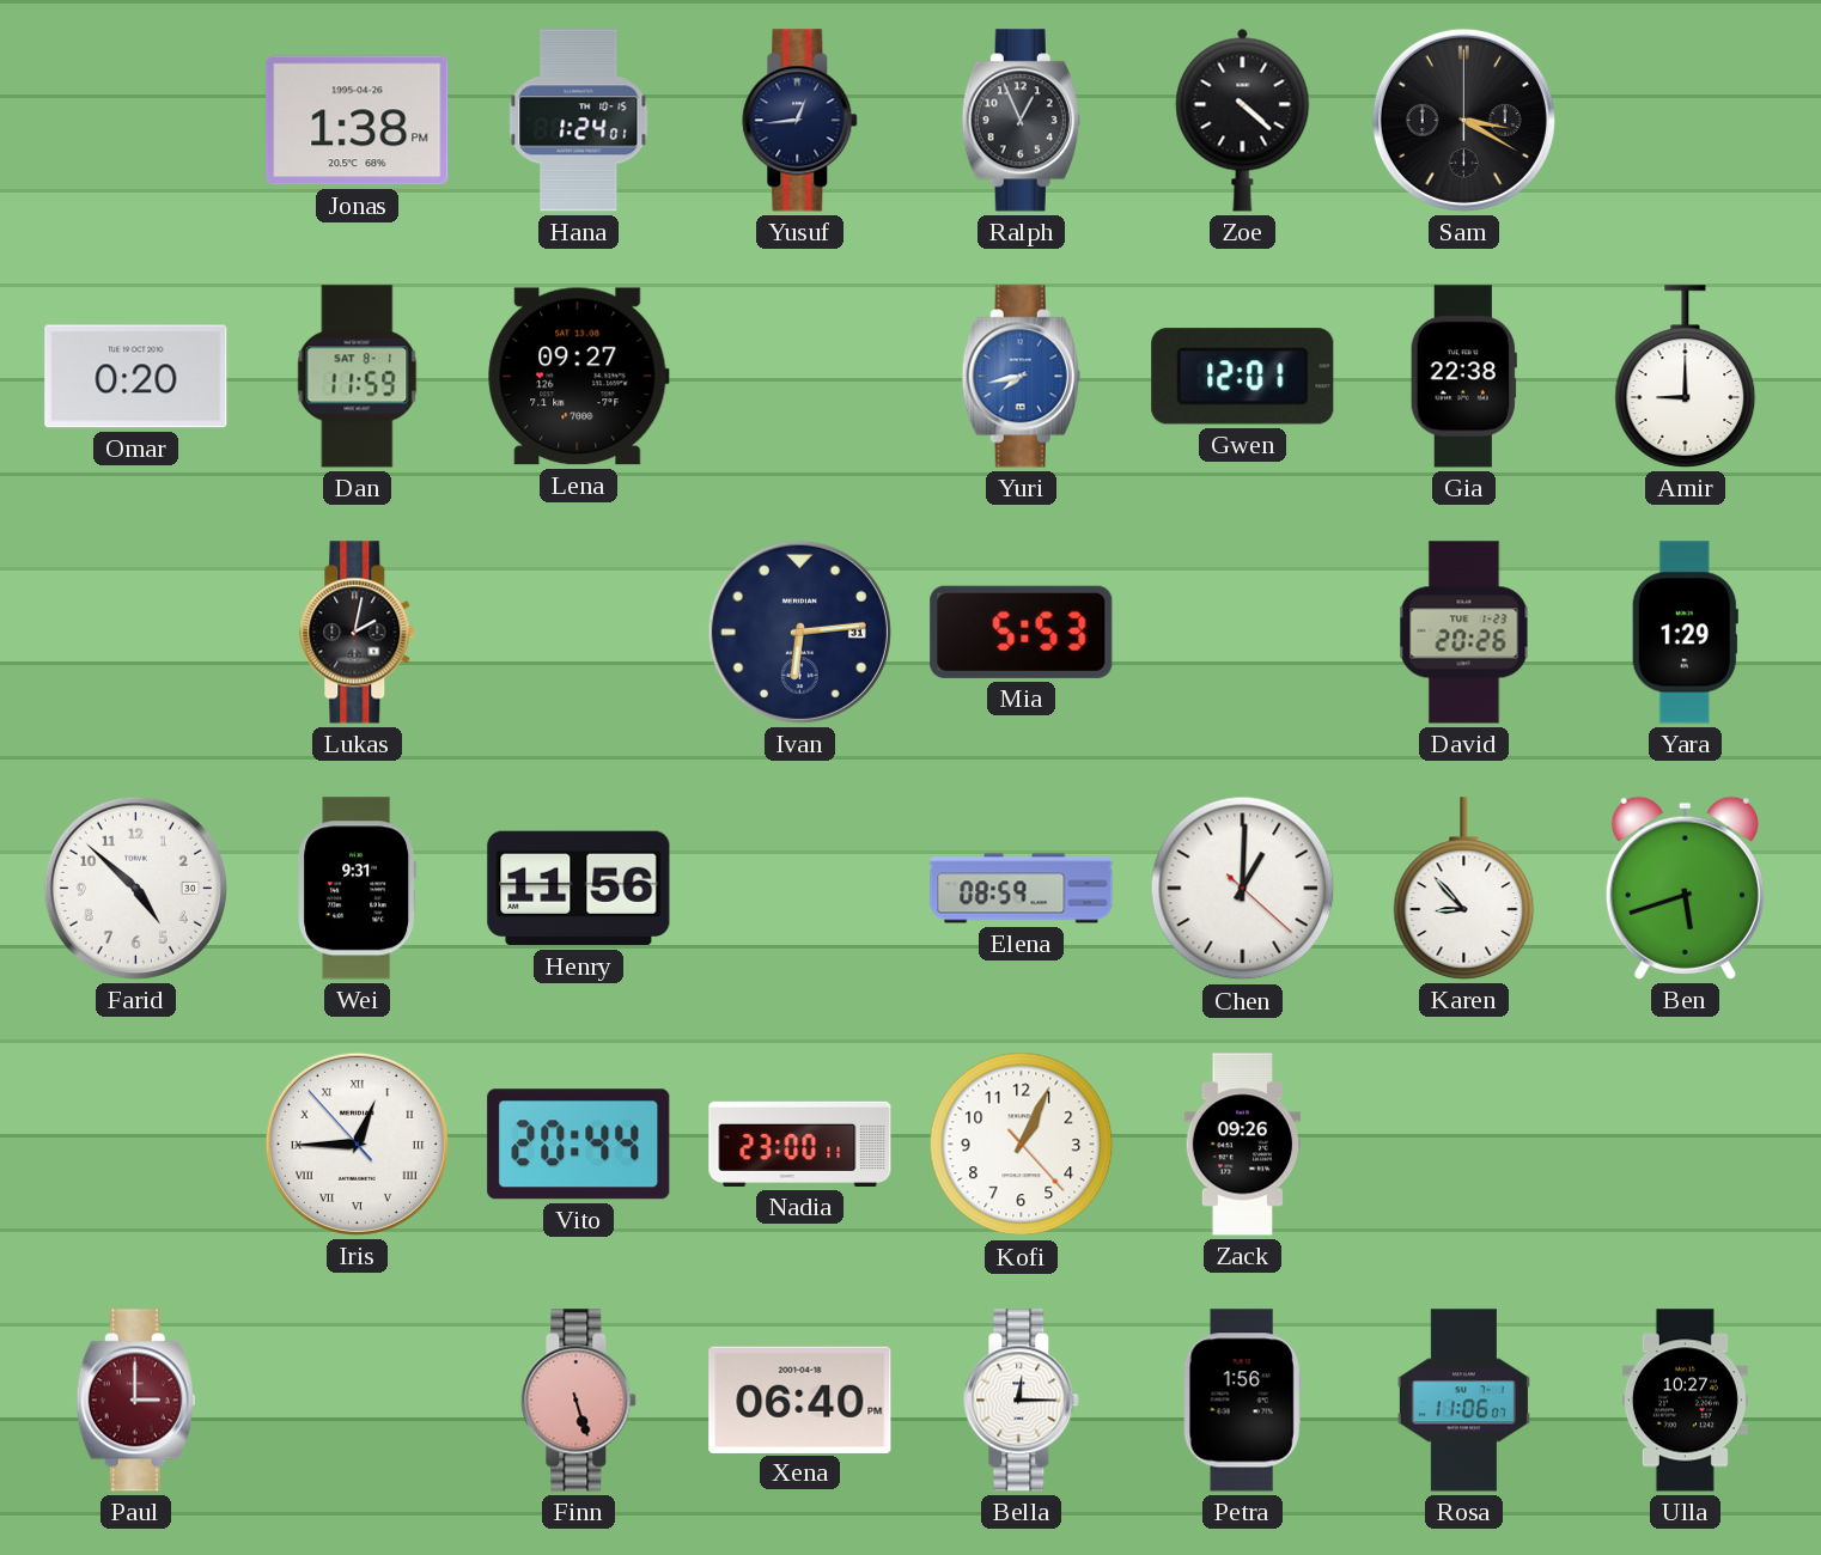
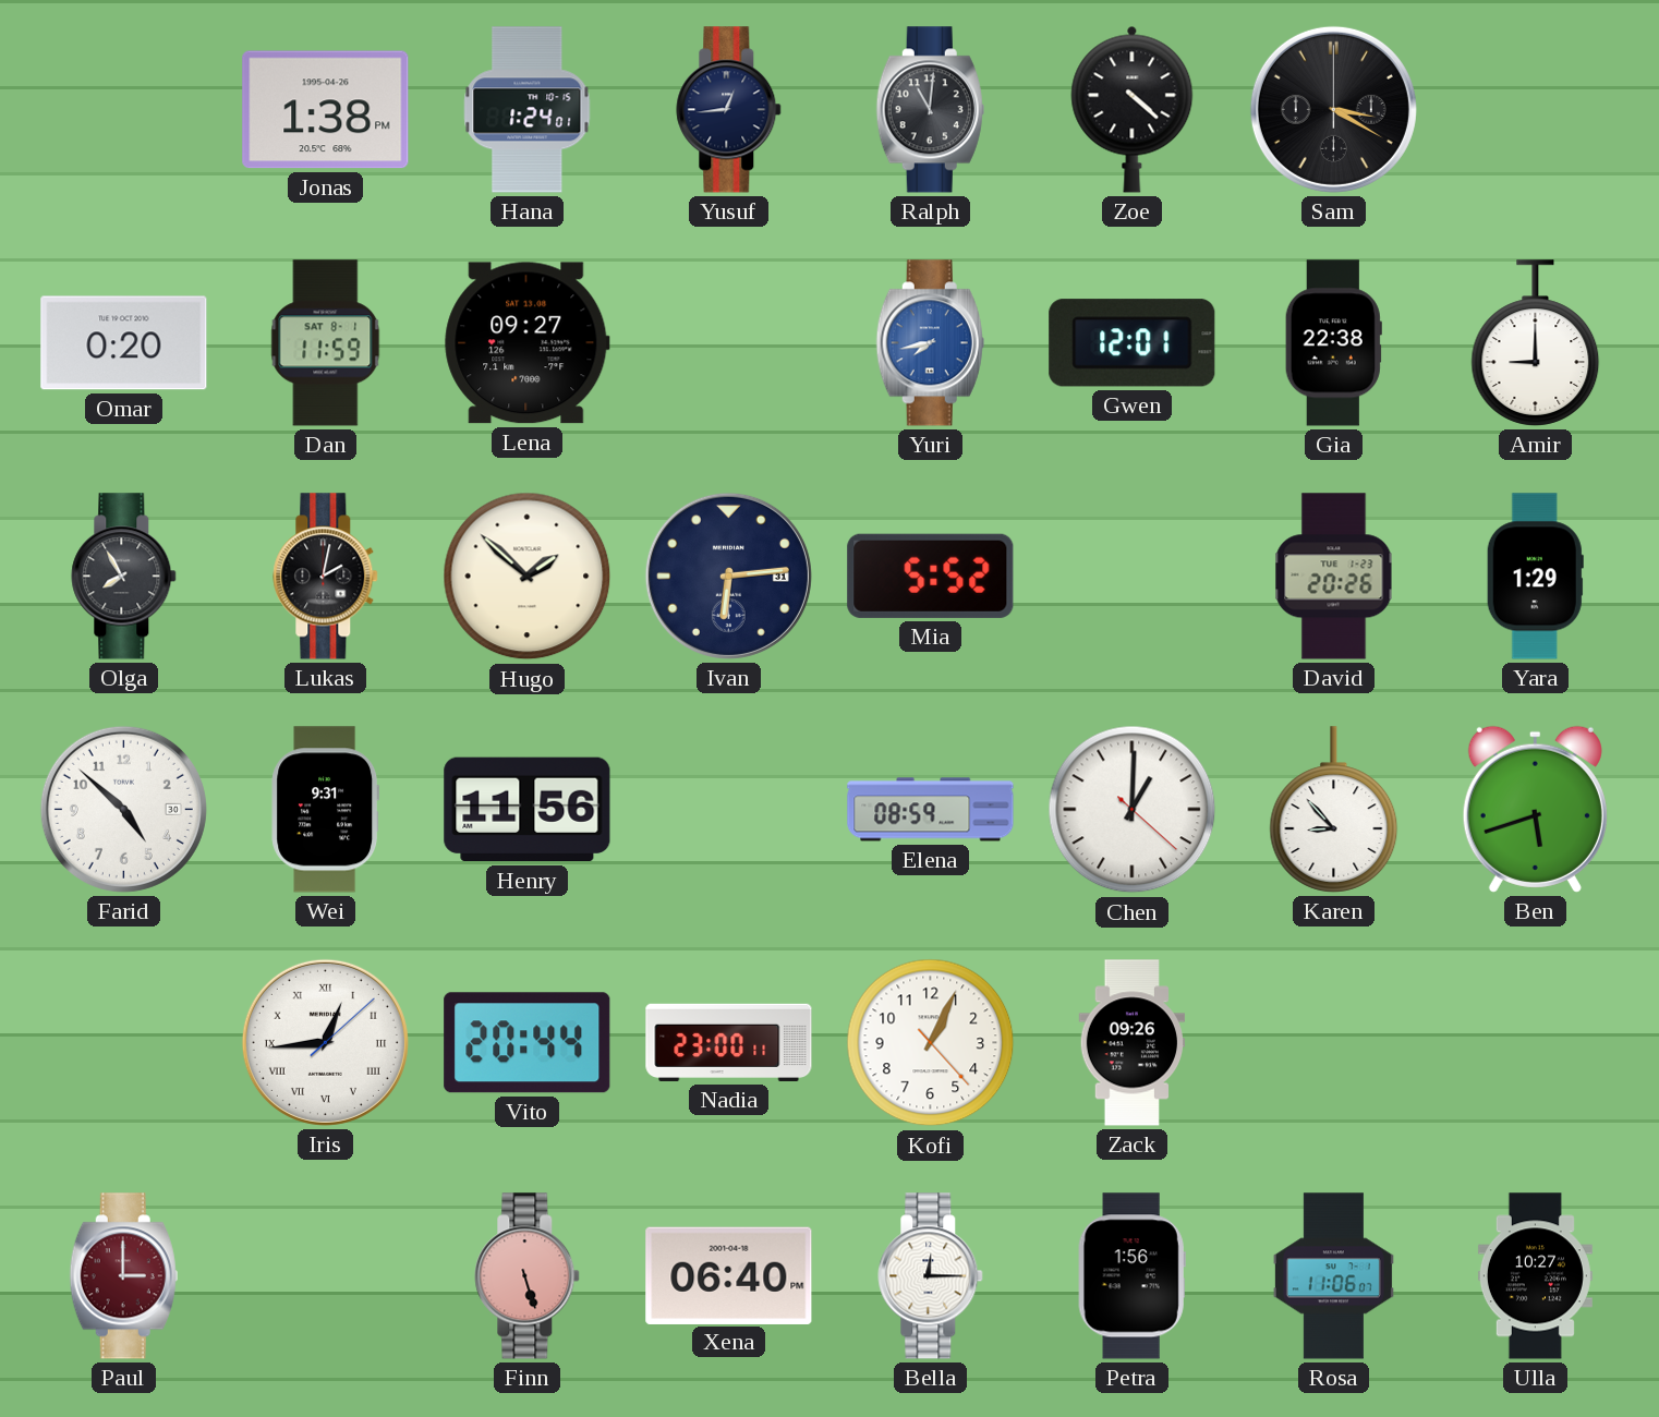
Ralph: 12:56 -> 11:01 (930, 110)
Olga: none -> 7:55 (124, 577)
Hugo: none -> 1:52 (528, 577)
Mia: 5:53 -> 5:52 (931, 576)
Iris: 12:44:53 -> 12:44:08 (325, 1042)
